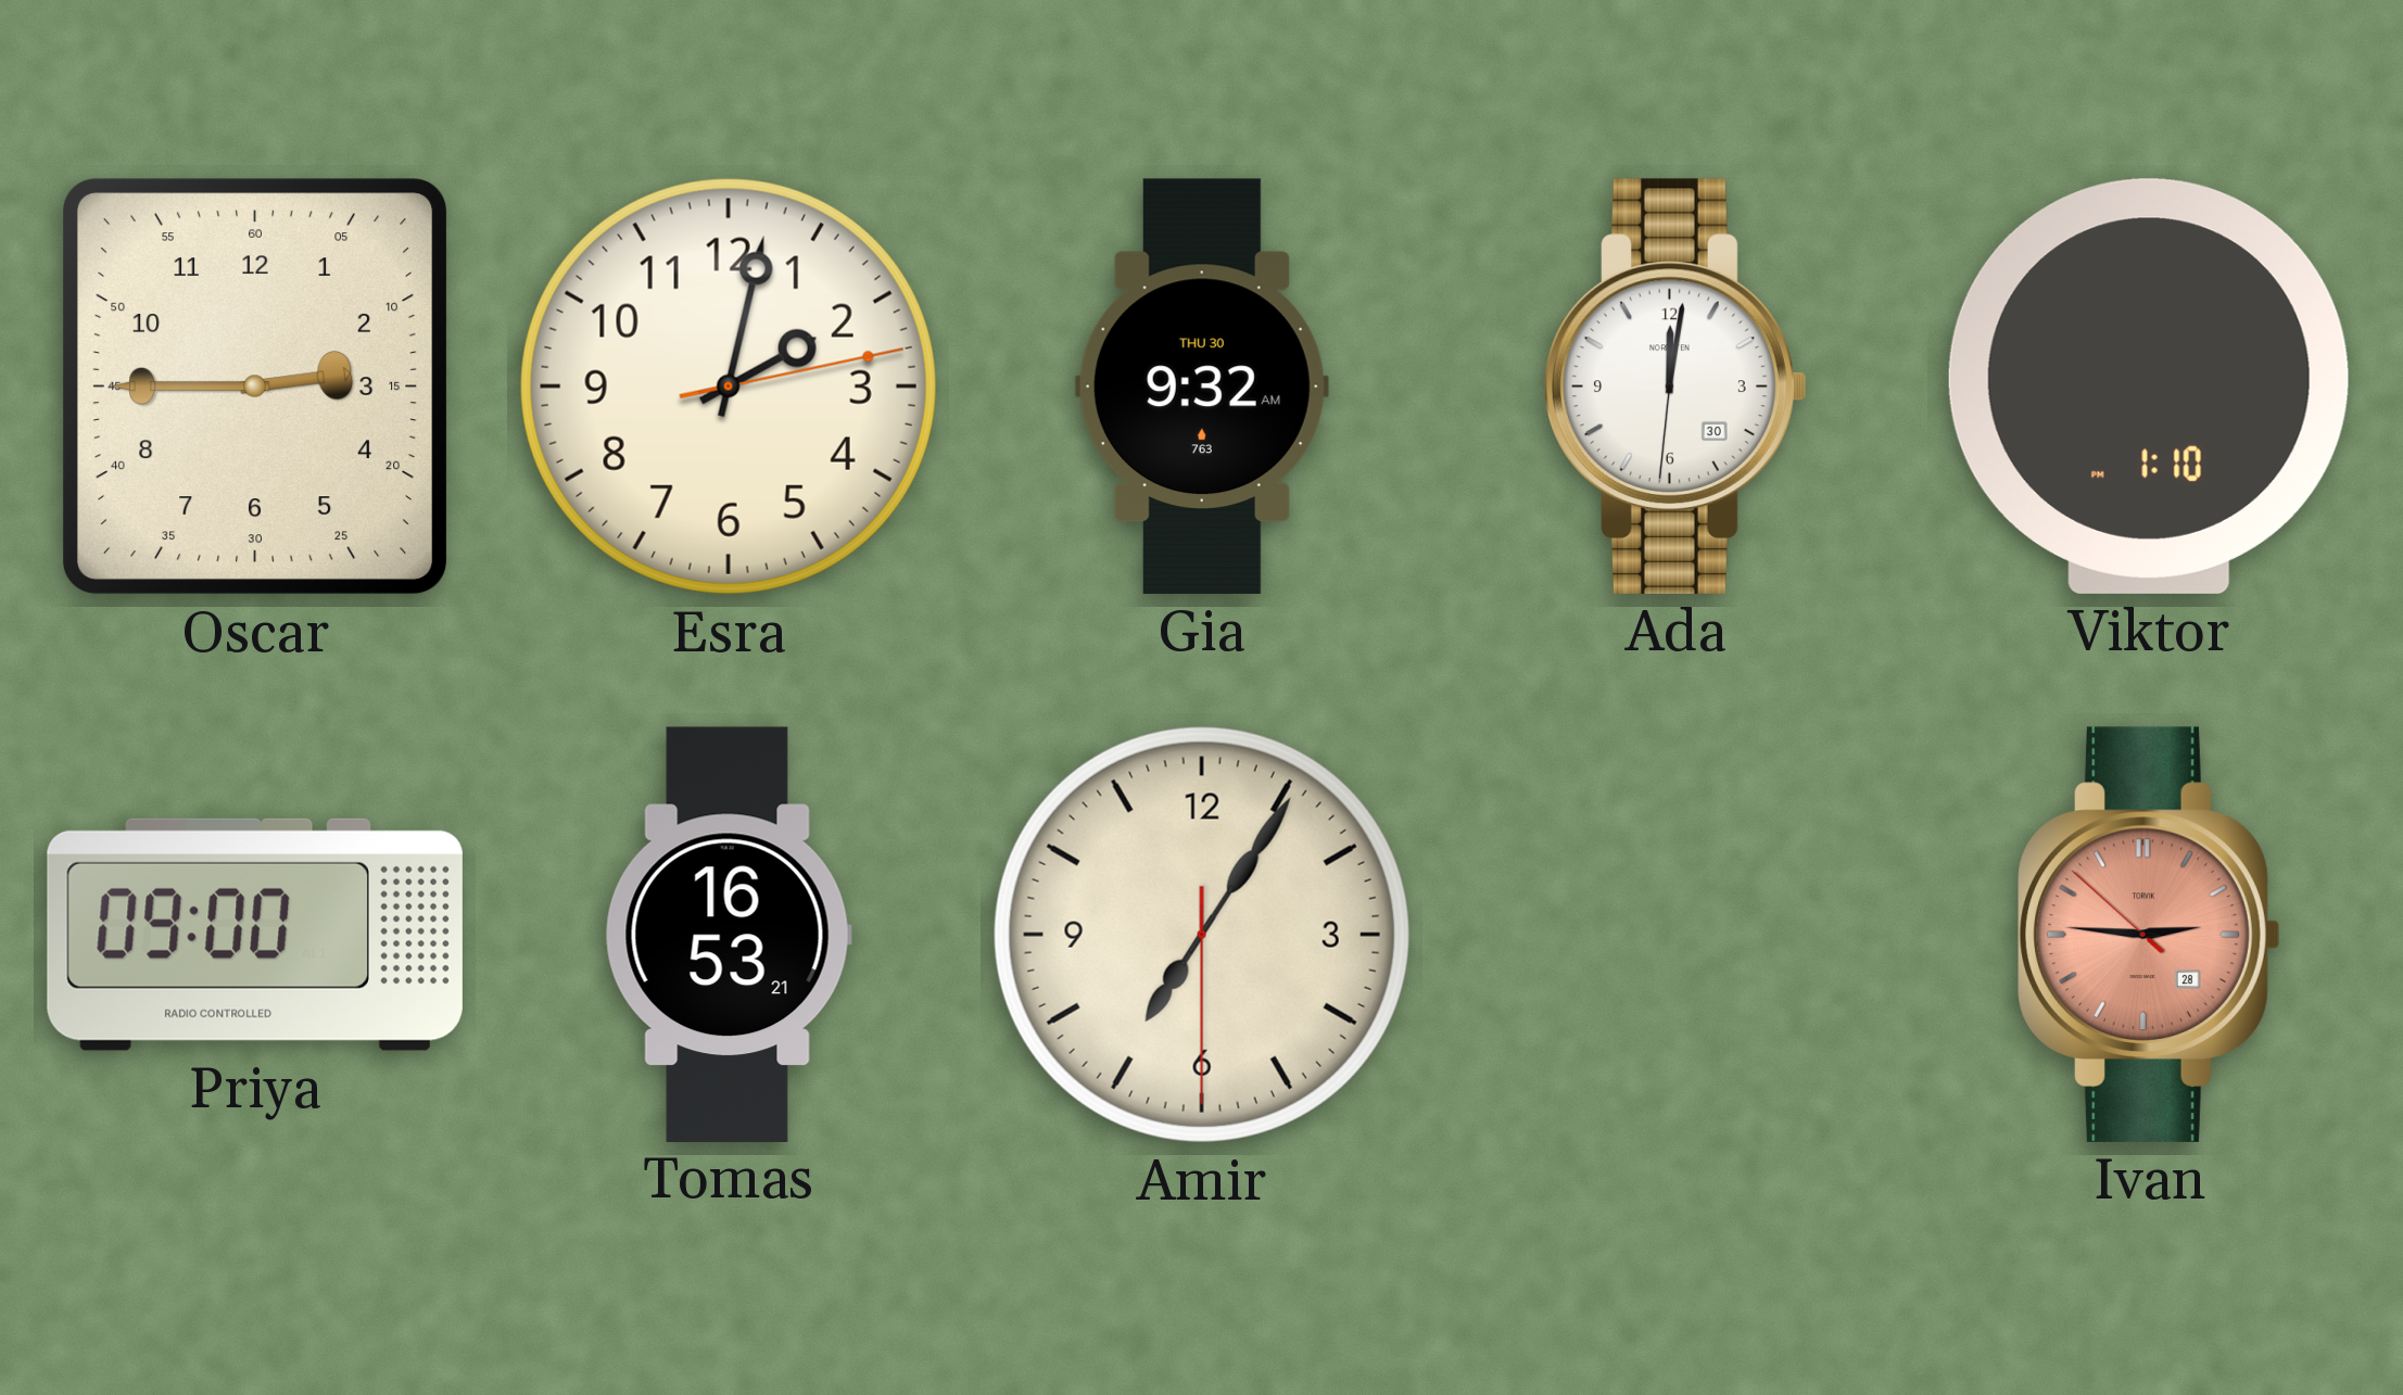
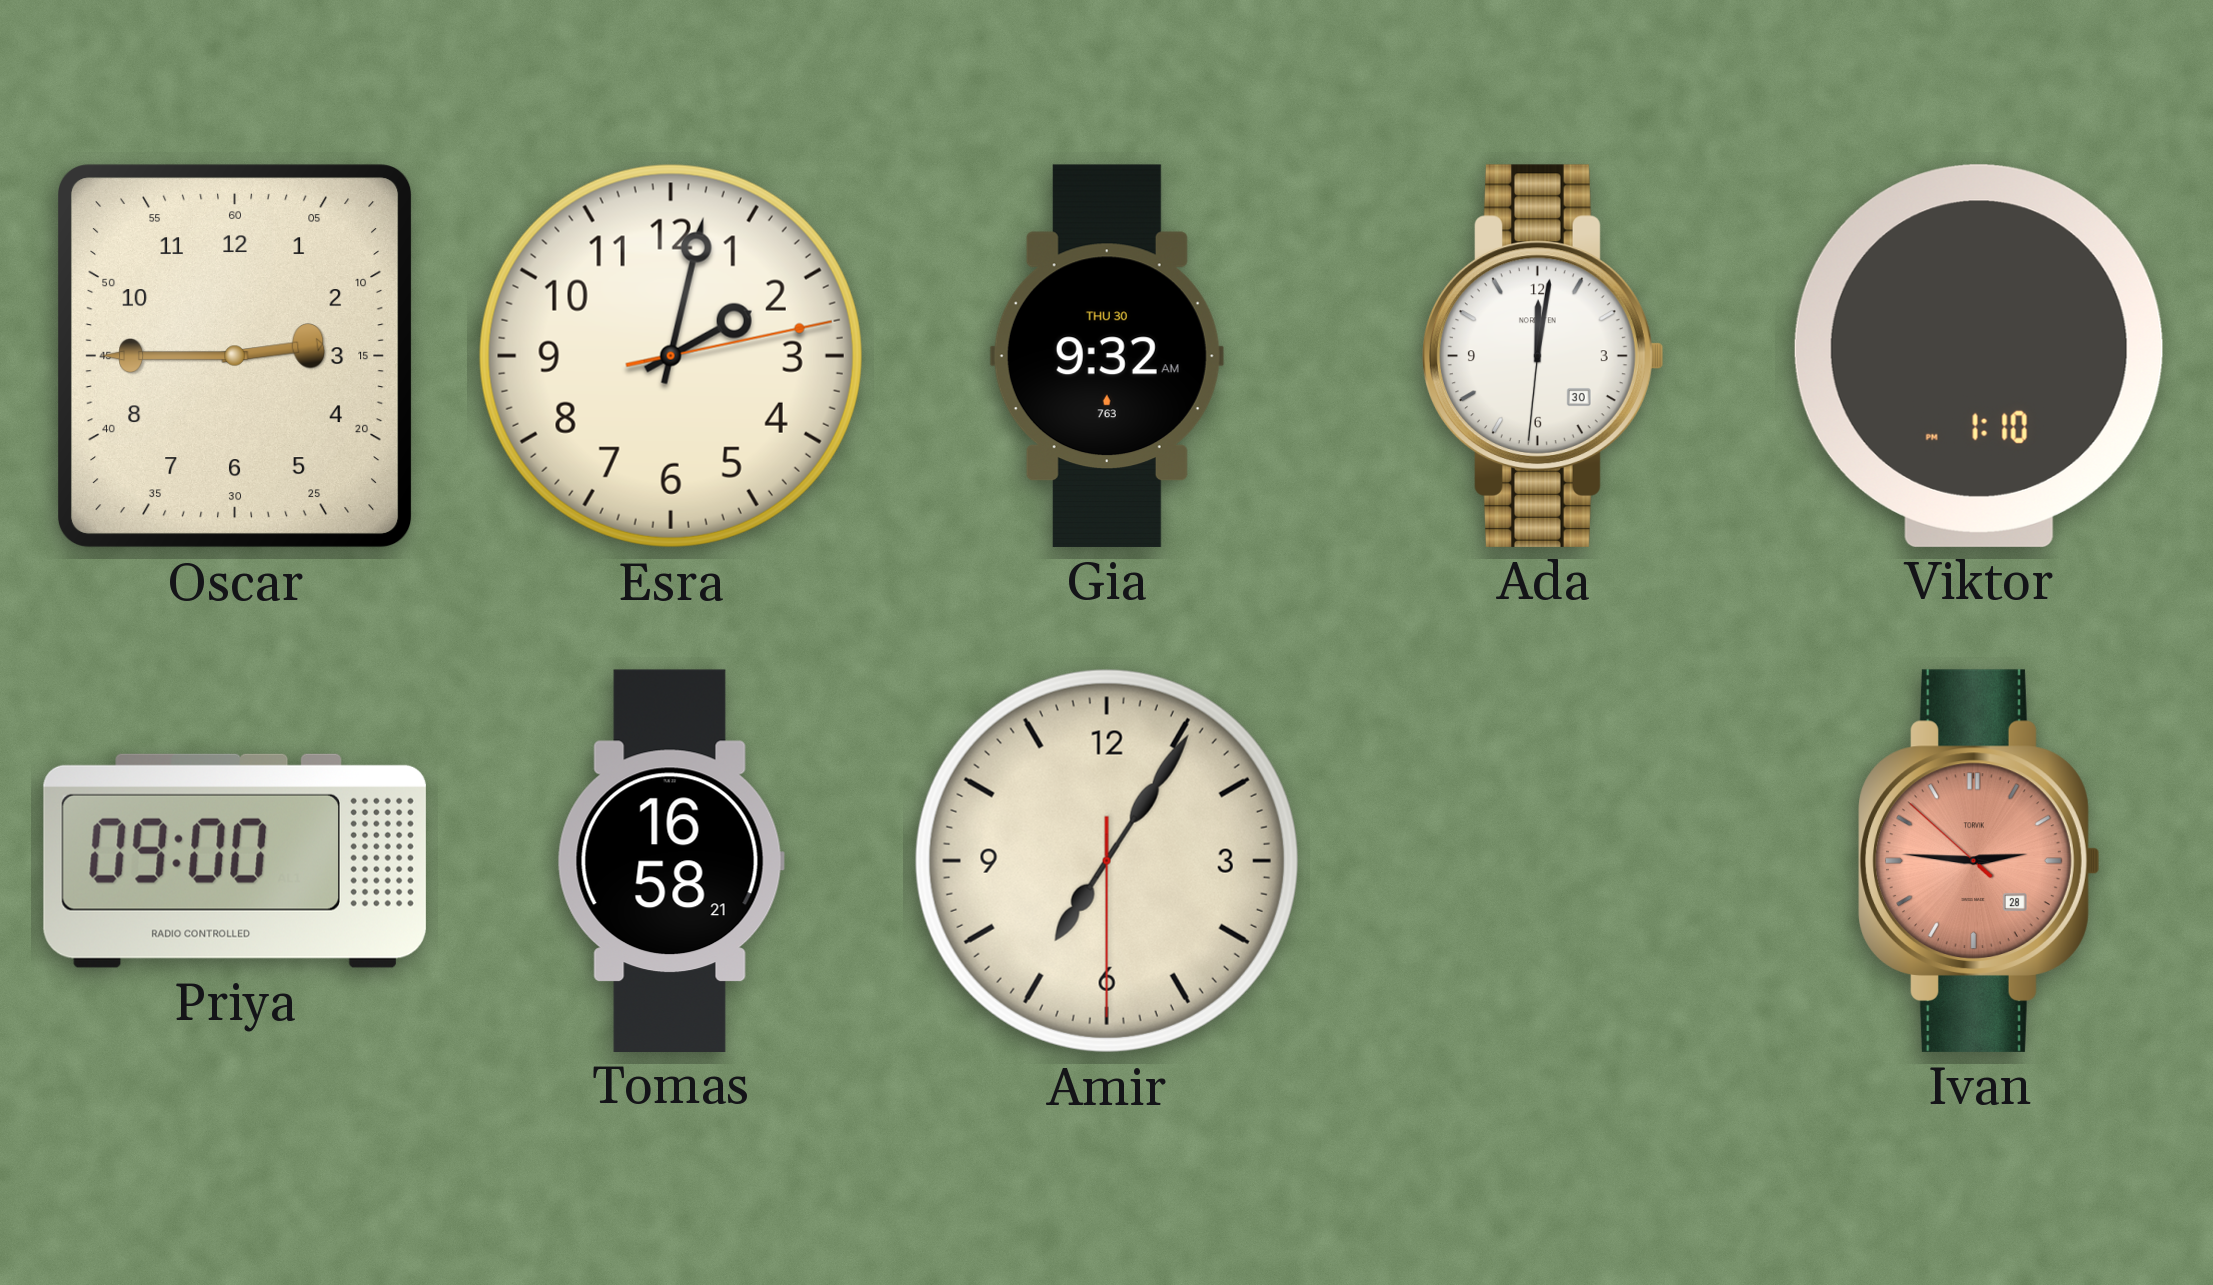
Tomas: 16:53 -> 16:58 (671, 860)
